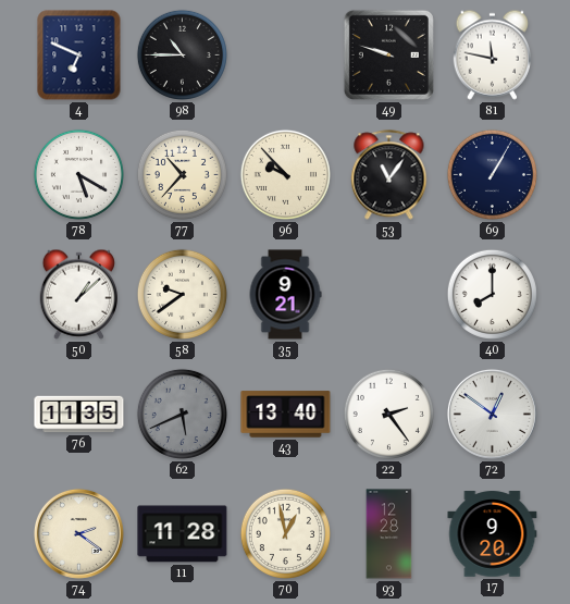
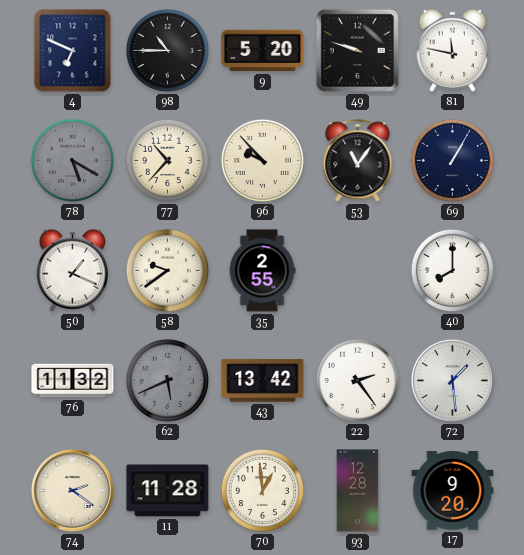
9: none -> 5:20 (263, 51)
78 dial: white -> grey (72, 160)
50: 1:08 -> 1:19 (73, 270)
35: 9:21 -> 2:55 (262, 271)
76: 11:35 -> 11:32 (73, 381)
43: 13:40 -> 13:42 (263, 381)
72: 12:51 -> 1:29 (452, 380)
70: 12:58 -> 12:59 (262, 490)
